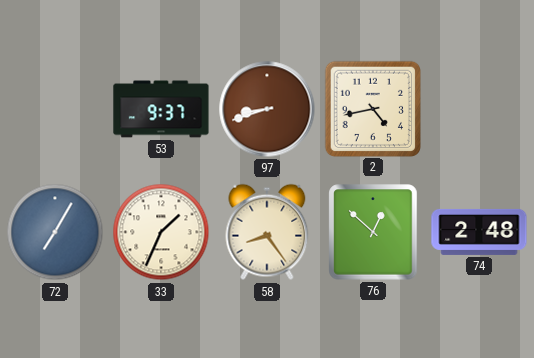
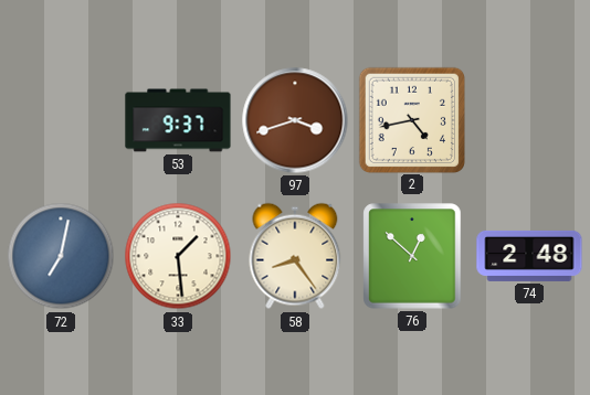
97: 8:42 -> 3:42 (295, 120)
72: 7:05 -> 7:02 (61, 256)
33: 1:34 -> 1:29 (178, 256)
